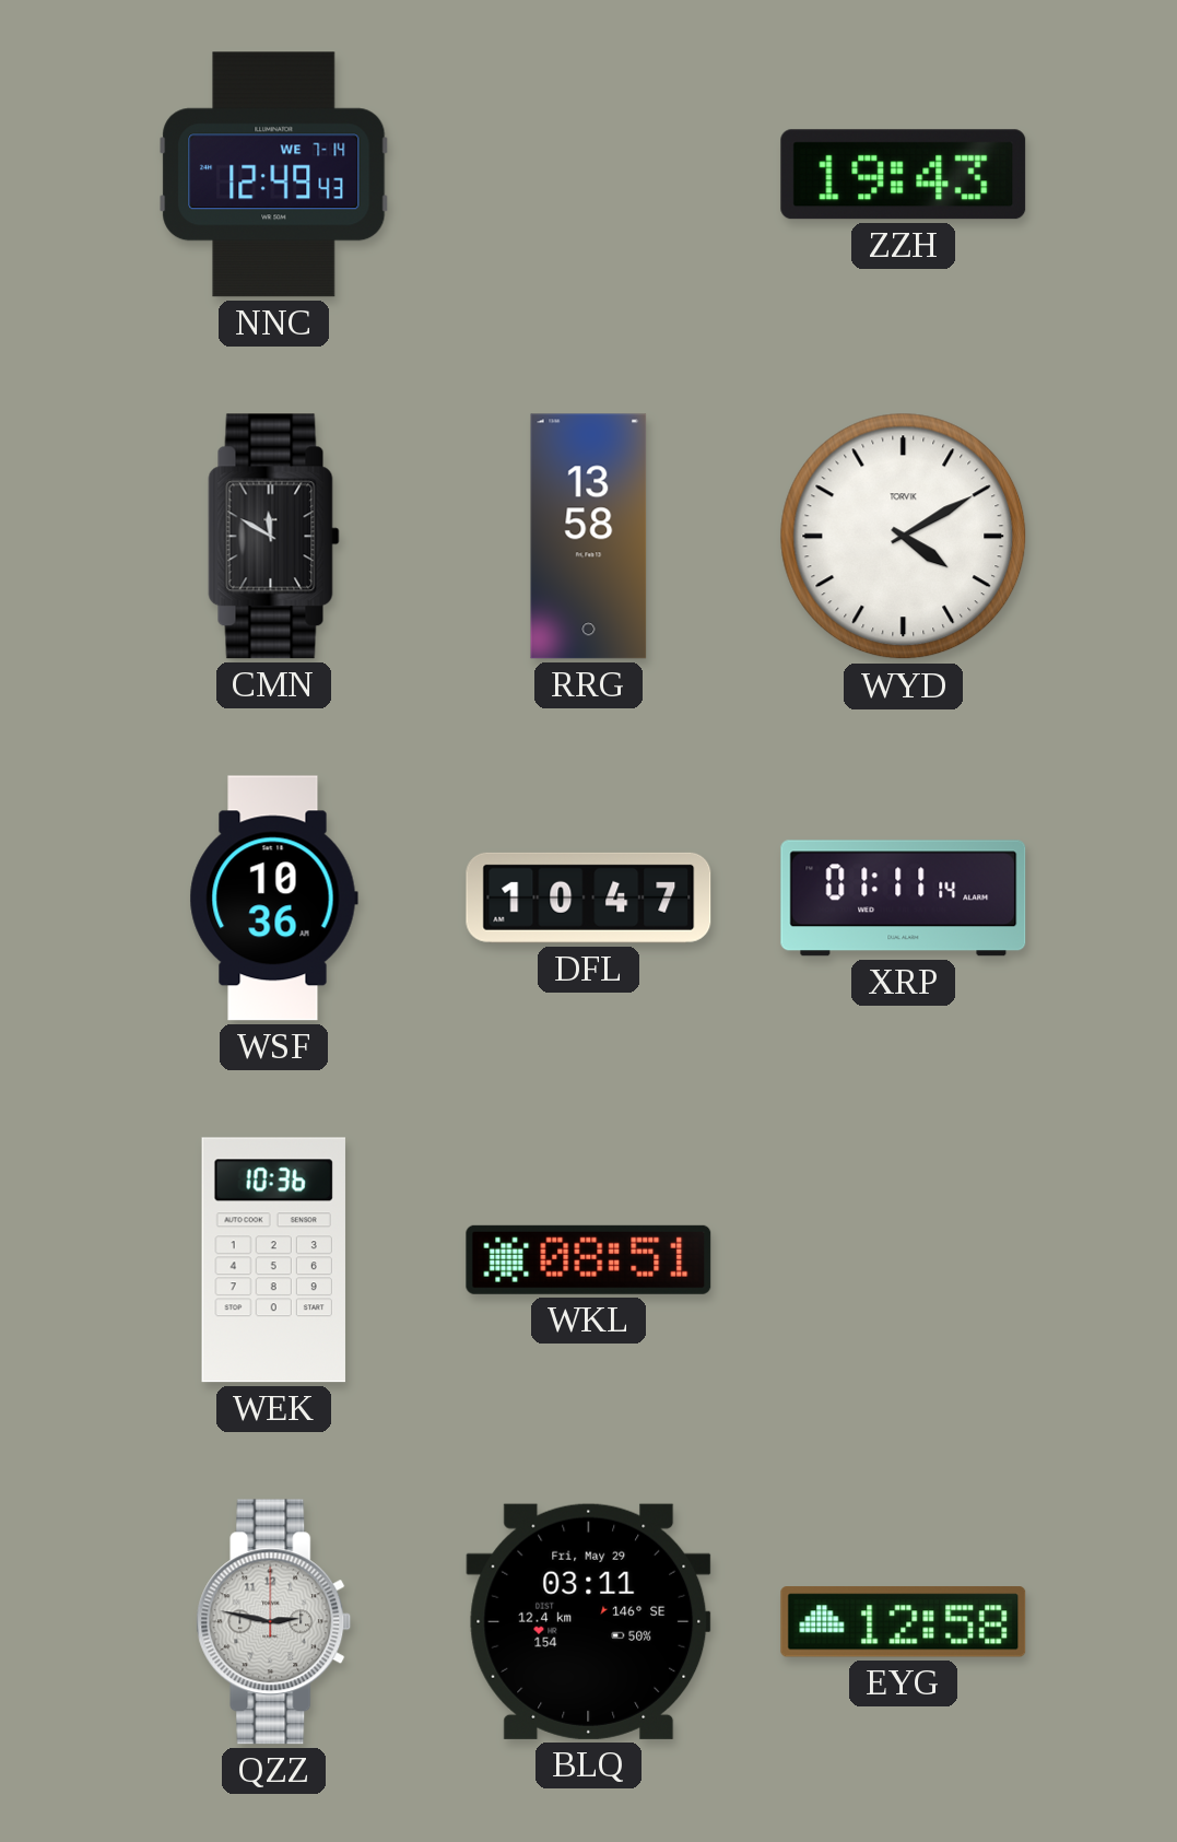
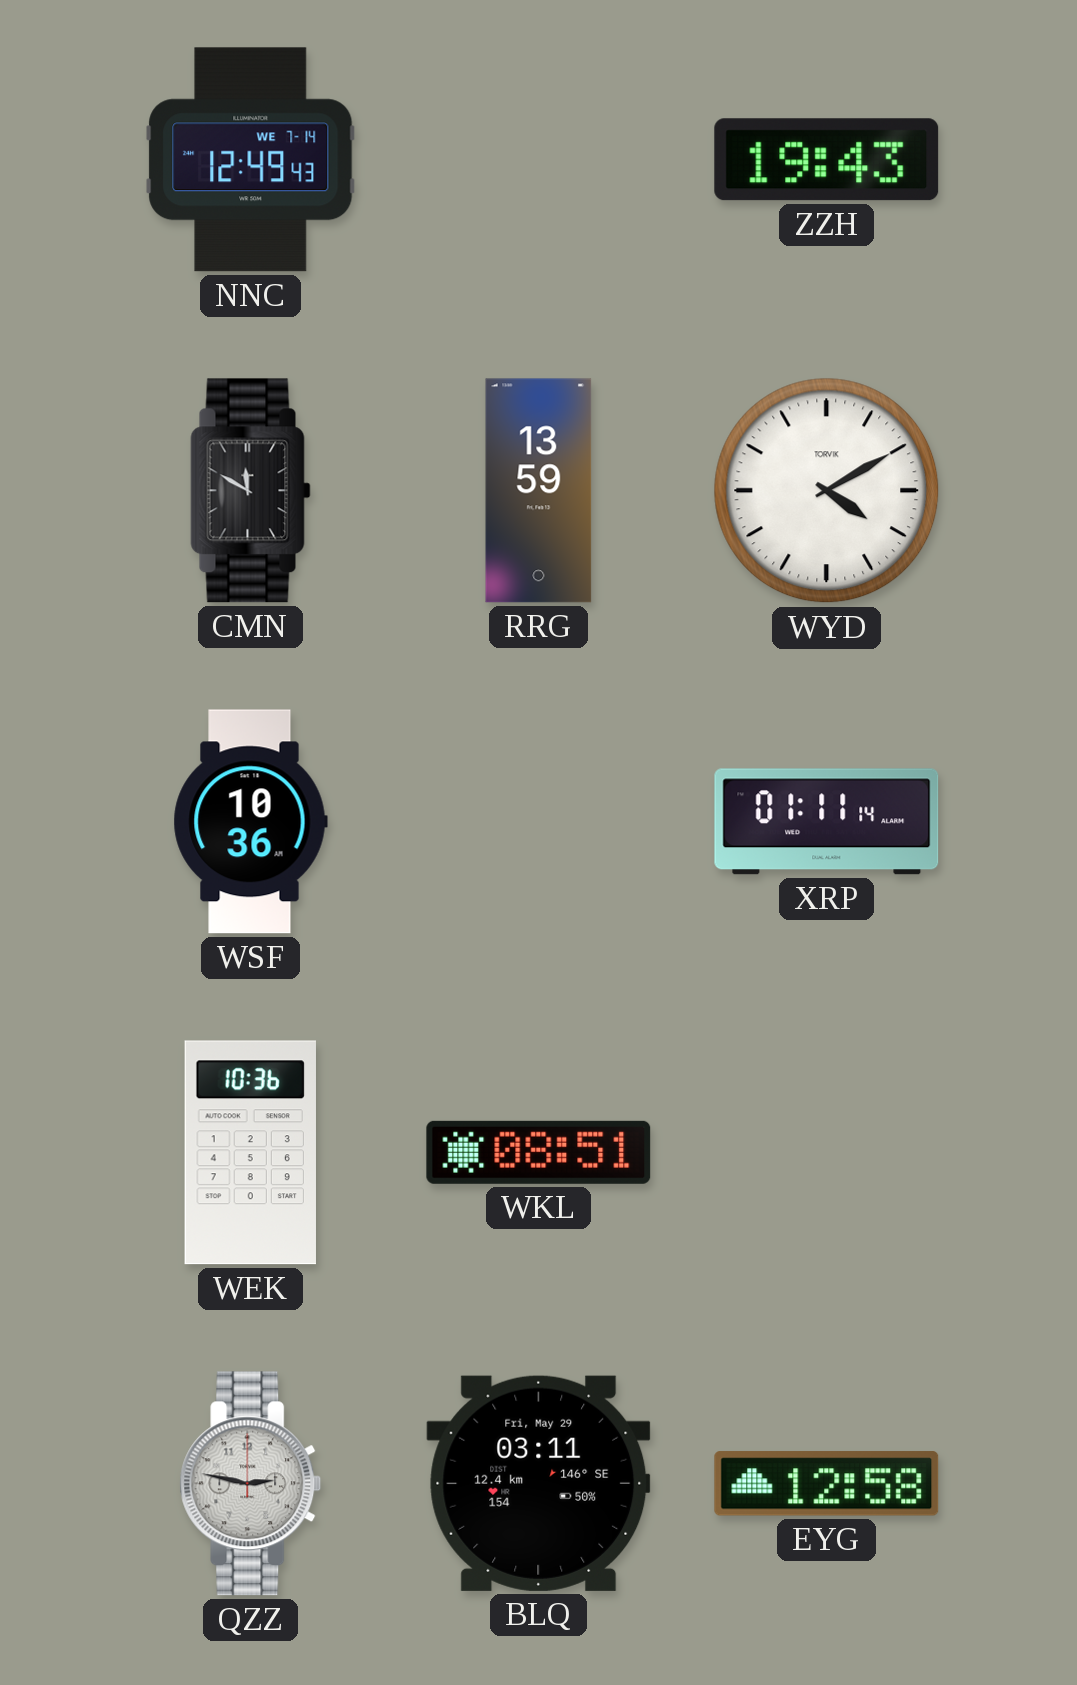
RRG: 13:58 -> 13:59 (539, 491)
DFL: 10:47 -> none (589, 897)
